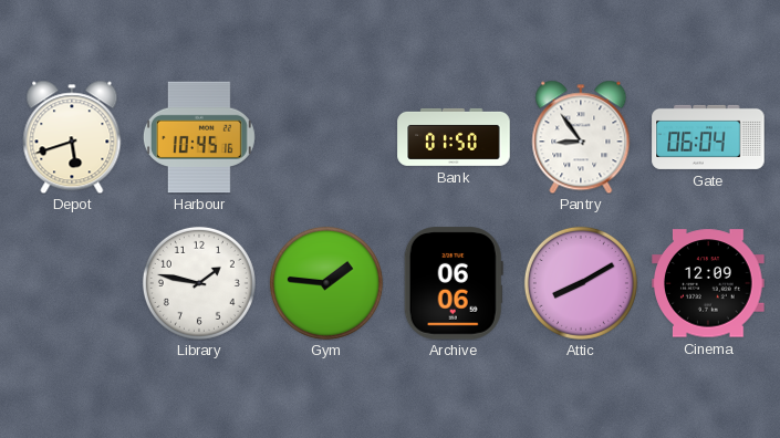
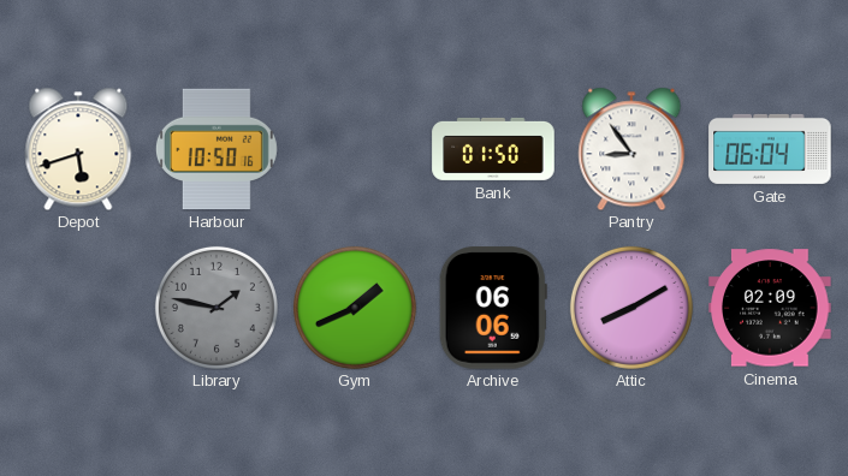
Harbour: 10:45 -> 10:50 (217, 149)
Library dial: white -> grey (217, 308)
Gym: 1:46 -> 1:41 (355, 308)
Cinema: 12:09 -> 02:09 (770, 308)
